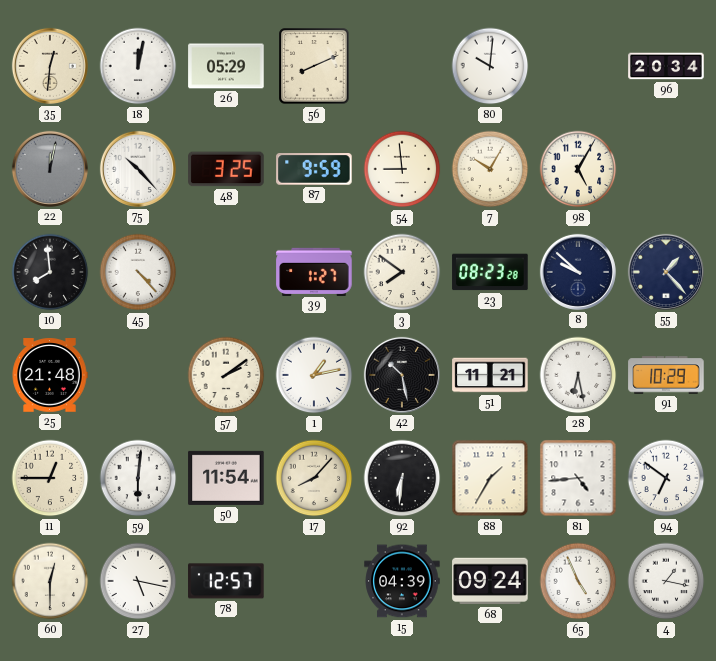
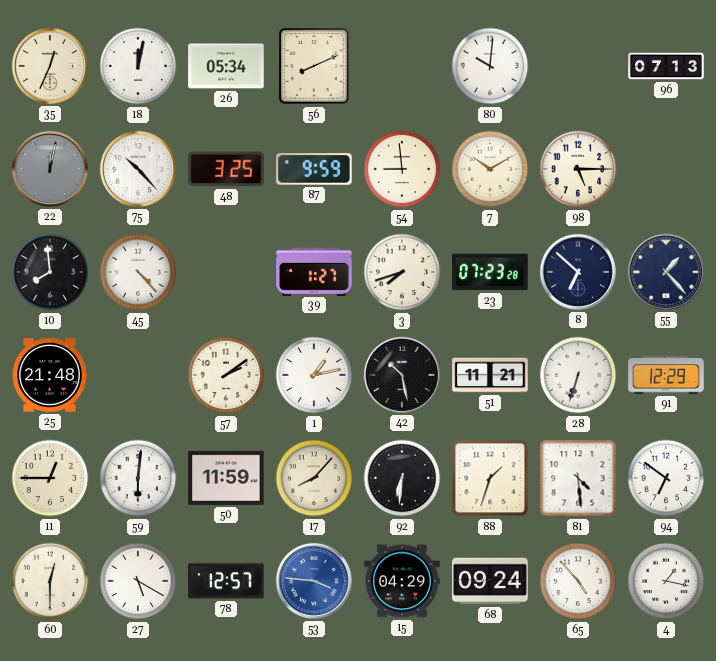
35: 12:31 -> 12:34 (50, 66)
26: 05:29 -> 05:34 (226, 66)
96: 20:34 -> 07:13 (666, 66)
7: 10:05 -> 10:10 (490, 169)
98: 5:05 -> 5:15 (578, 169)
3: 7:51 -> 7:42 (402, 272)
23: 08:23 -> 07:23 (490, 272)
8: 9:52 -> 6:52 (578, 272)
28: 6:28 -> 6:33 (578, 375)
91: 10:29 -> 12:29 (666, 375)
50: 11:54 -> 11:59 (226, 478)
88: 1:35 -> 1:33 (490, 478)
81: 4:44 -> 4:29 (578, 478)
27: 5:17 -> 5:20 (138, 581)
53: none -> 3:46 (314, 581)
15: 04:39 -> 04:29 (402, 581)
65: 4:56 -> 4:53 (578, 581)
